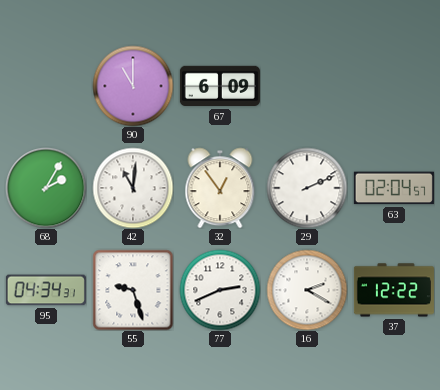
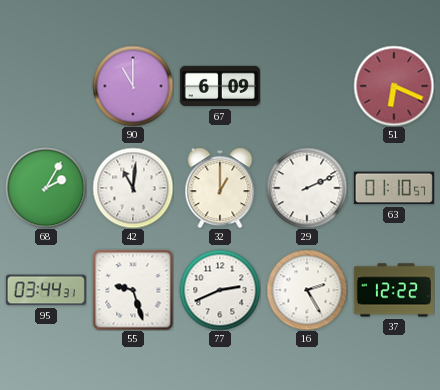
51: none -> 6:19 (394, 86)
32: 12:54 -> 1:00 (220, 188)
63: 02:04 -> 01:10 (394, 188)
95: 04:34 -> 03:44 (46, 290)
16: 2:20 -> 2:25 (307, 290)
